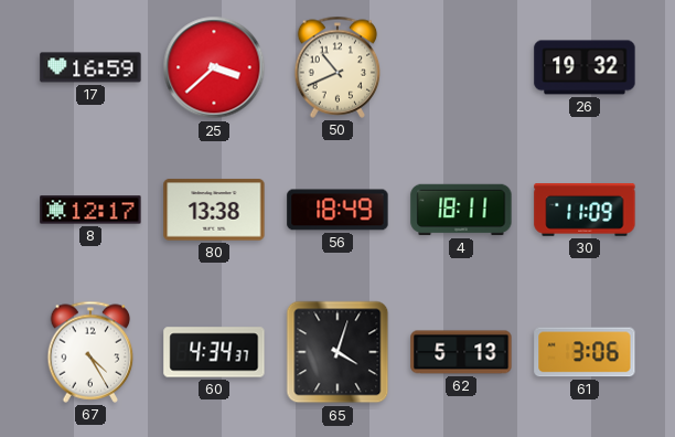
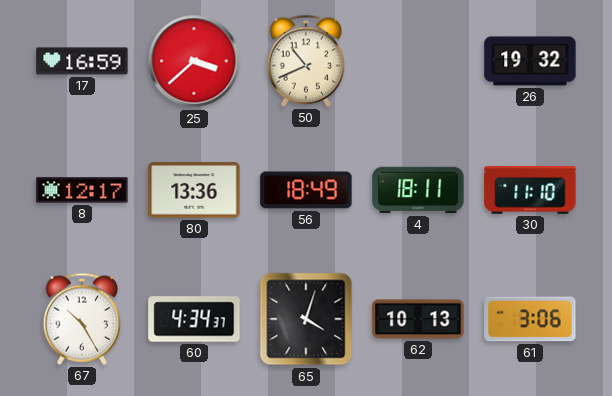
80: 13:38 -> 13:36 (194, 190)
30: 11:09 -> 11:10 (530, 191)
67: 4:25 -> 10:25 (82, 319)
62: 5:13 -> 10:13 (418, 319)
